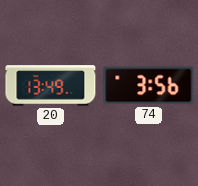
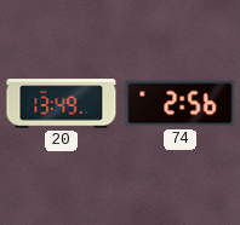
74: 3:56 -> 2:56 (181, 104)
